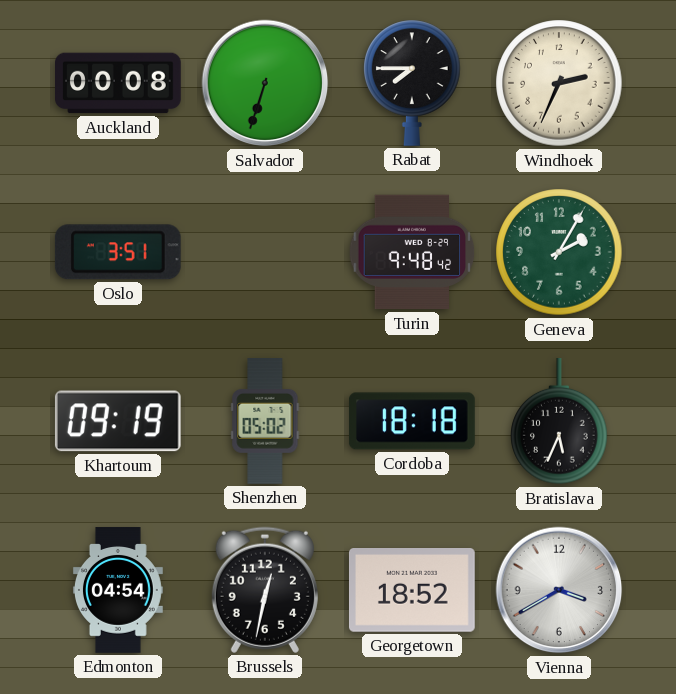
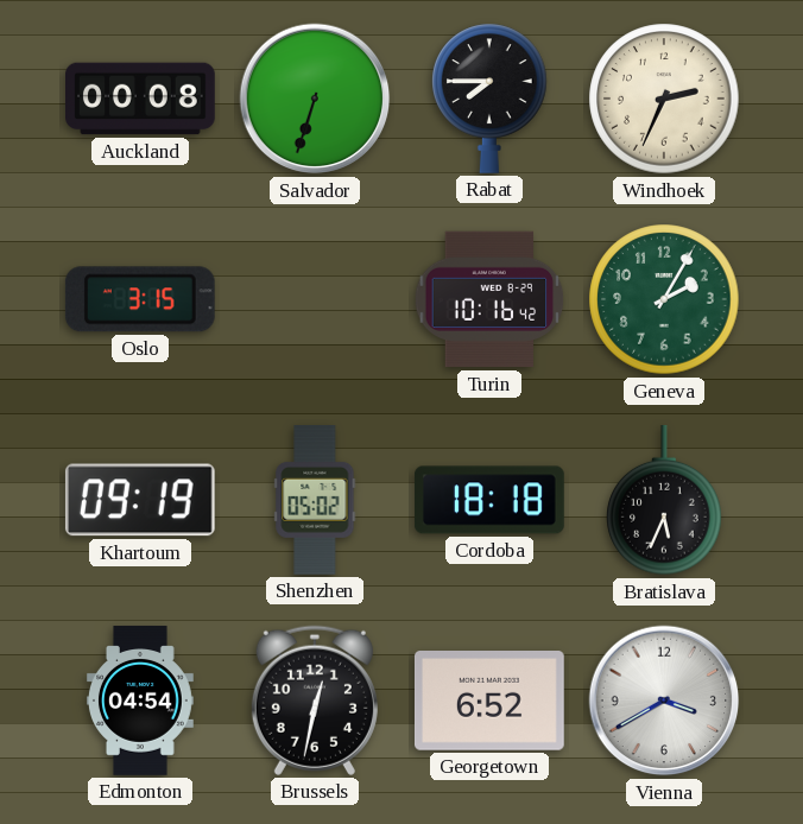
Oslo: 3:51 -> 3:15 (140, 299)
Turin: 9:48 -> 10:16 (489, 299)
Georgetown: 18:52 -> 6:52 (489, 702)
